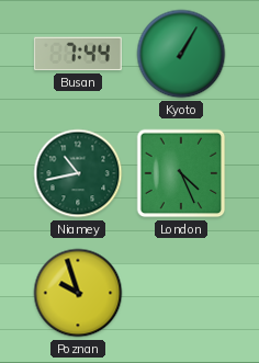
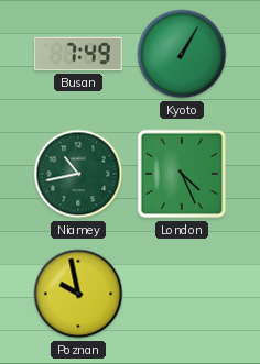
Busan: 7:44 -> 7:49 (78, 54)
Poznan: 9:57 -> 9:58 (78, 294)
